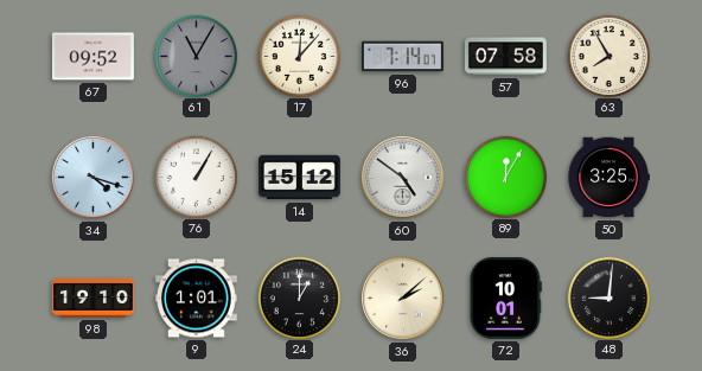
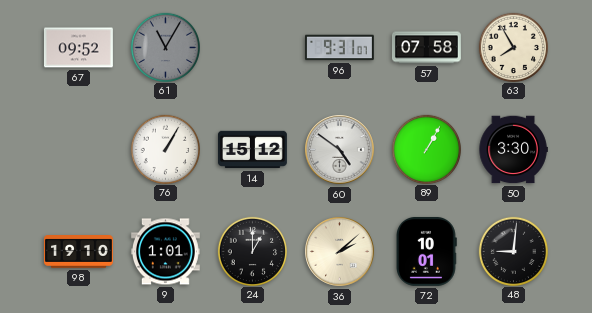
17: 12:07 -> none (299, 56)
96: 7:14 -> 9:31 (339, 48)
34: 4:18 -> none (94, 178)
89: 12:05 -> 1:05 (426, 149)
50: 3:25 -> 3:30 (513, 150)
